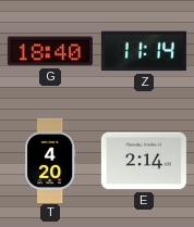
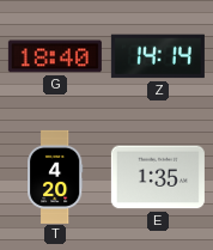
Z: 11:14 -> 14:14 (158, 56)
E: 2:14 -> 1:35 (158, 177)
